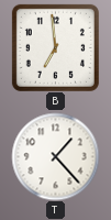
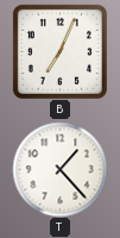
B: 6:59 -> 7:04 (59, 51)
